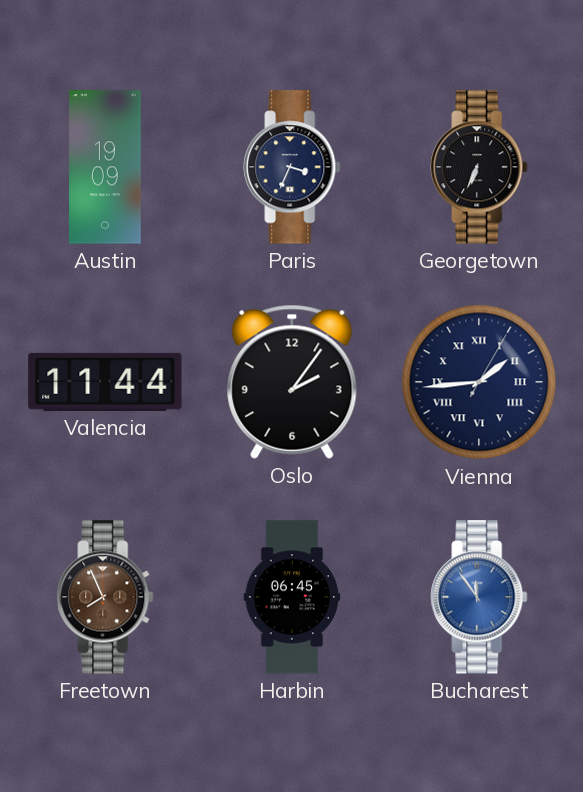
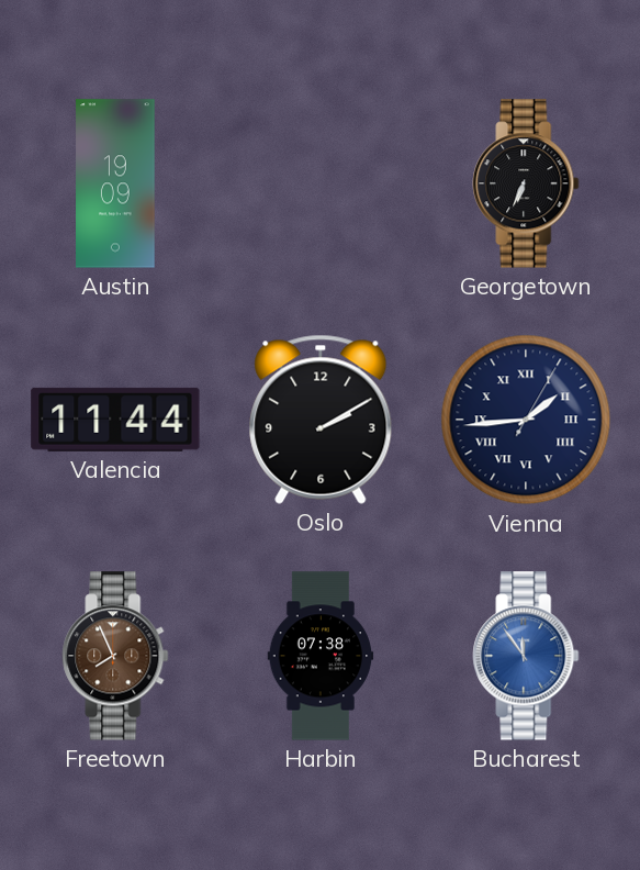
Paris: 3:34 -> none (292, 167)
Oslo: 2:06 -> 2:10 (321, 420)
Harbin: 06:45 -> 07:38 (321, 656)
